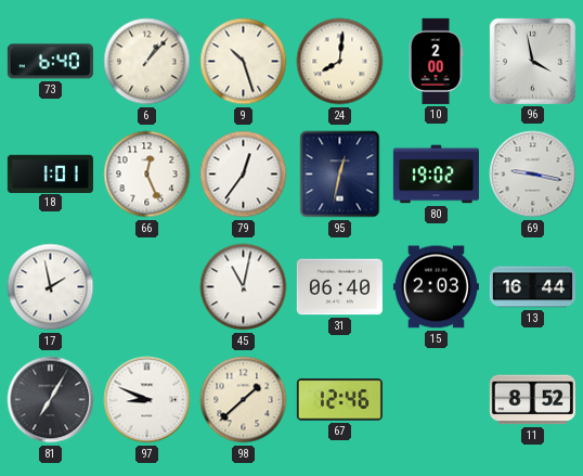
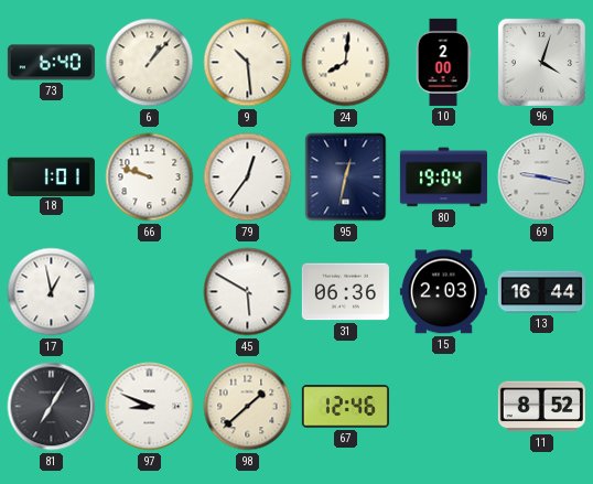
9: 10:27 -> 10:29 (248, 63)
96: 3:58 -> 4:03 (541, 62)
66: 12:26 -> 9:48 (150, 178)
80: 19:02 -> 19:04 (443, 178)
17: 1:58 -> 12:58 (52, 292)
45: 11:02 -> 5:50 (248, 292)
31: 06:40 -> 06:36 (345, 292)
